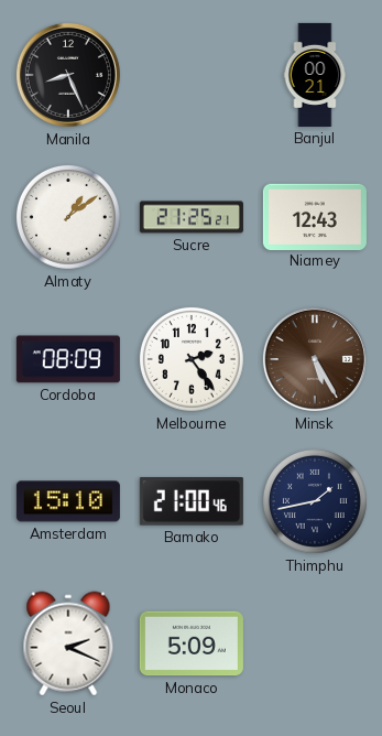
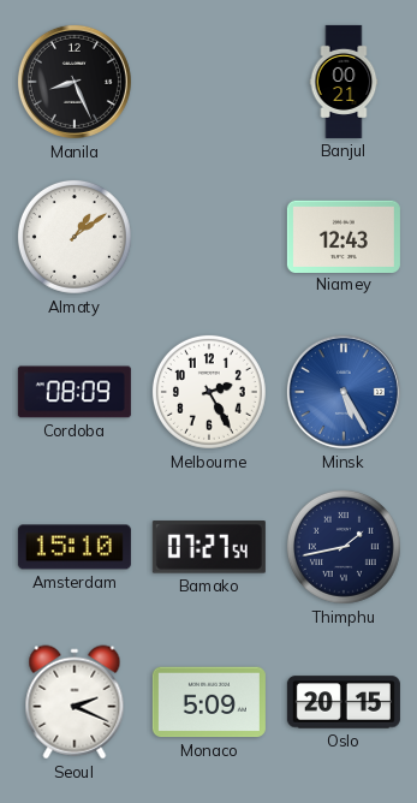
Sucre: 21:25 -> none (192, 217)
Melbourne: 2:24 -> 2:25 (209, 392)
Minsk dial: brown -> blue (344, 392)
Bamako: 21:00 -> 07:27 (209, 547)
Oslo: none -> 20:15 (344, 702)
